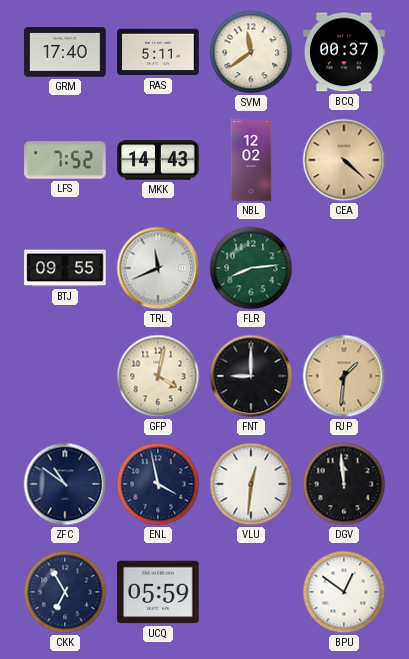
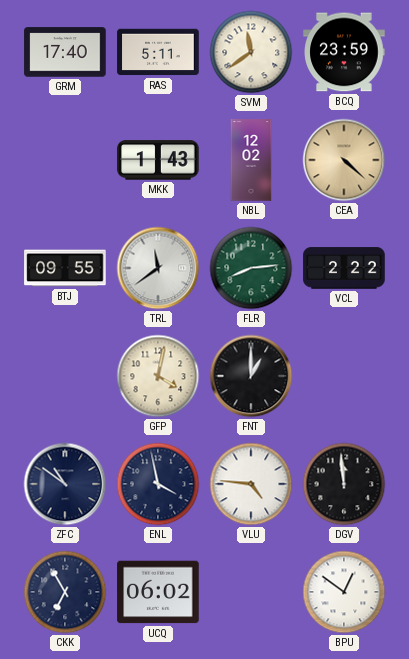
BCQ: 00:37 -> 23:59 (344, 52)
LFS: 7:52 -> none (65, 160)
MKK: 14:43 -> 1:43 (158, 160)
TRL: 11:41 -> 11:39 (158, 268)
VCL: none -> 2:22 (344, 268)
FNT: 9:00 -> 1:00 (251, 376)
RJP: 1:31 -> none (344, 376)
VLU: 12:31 -> 4:46 (251, 484)
UCQ: 05:59 -> 06:02 (158, 592)
